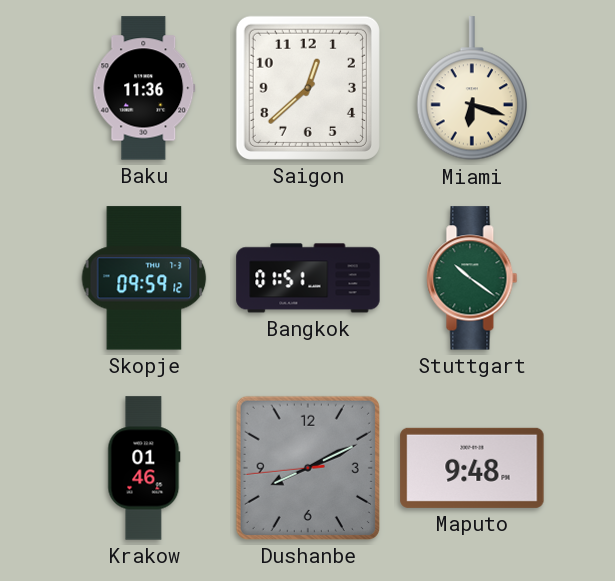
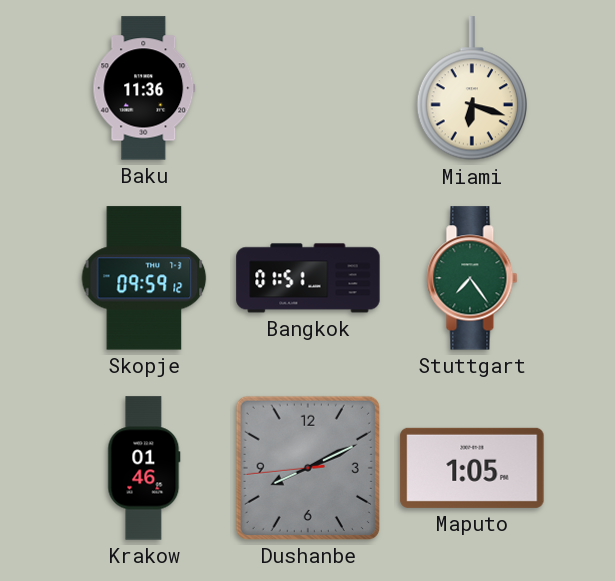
Saigon: 12:38 -> none (308, 88)
Stuttgart: 10:21 -> 7:24 (472, 278)
Maputo: 9:48 -> 1:05 (472, 468)
